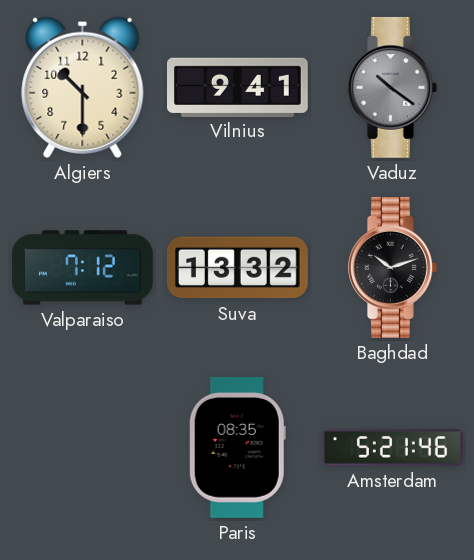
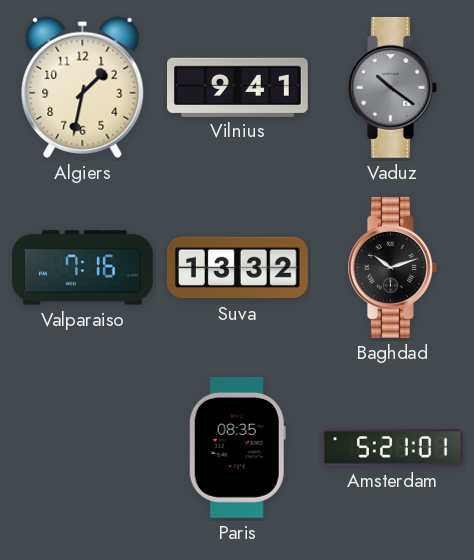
Algiers: 10:30 -> 1:32 (83, 87)
Valparaiso: 7:12 -> 7:16 (83, 268)
Amsterdam: 5:21:46 -> 5:21:01 (393, 448)
